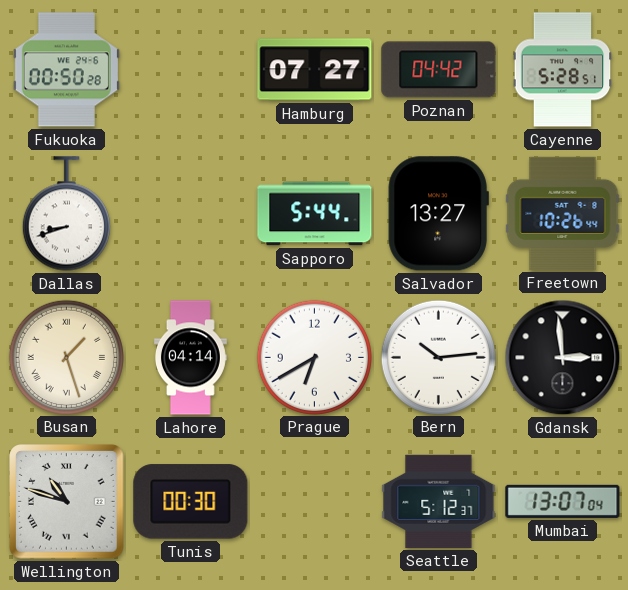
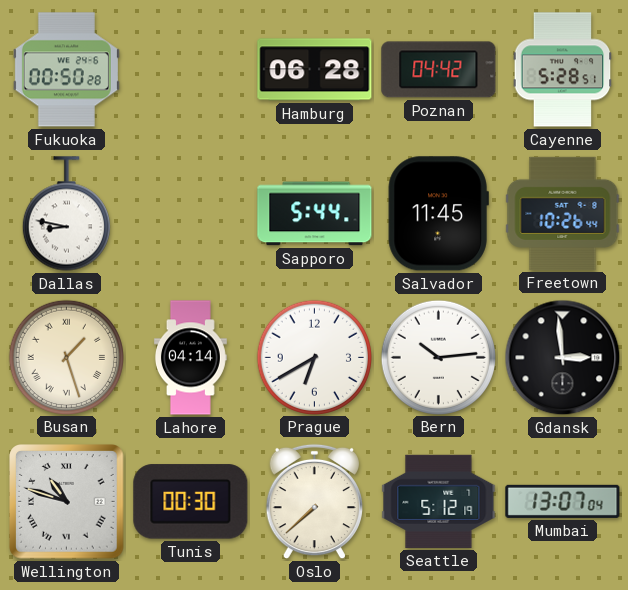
Hamburg: 07:27 -> 06:28 (315, 70)
Dallas: 8:42 -> 8:47 (66, 214)
Salvador: 13:27 -> 11:45 (438, 214)
Oslo: none -> 7:38 (314, 502)
Seattle: 5:12:37 -> 5:12:19 (439, 501)
